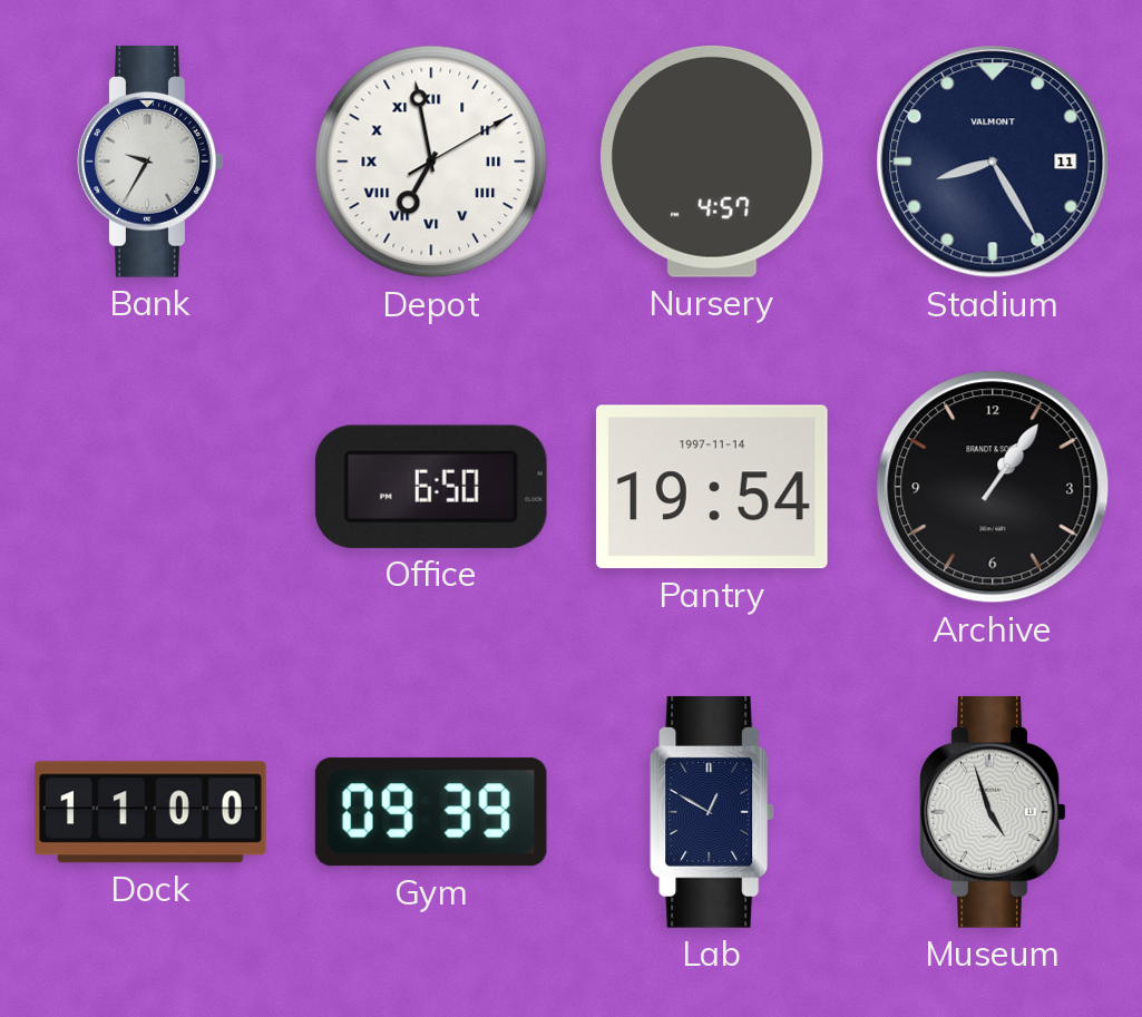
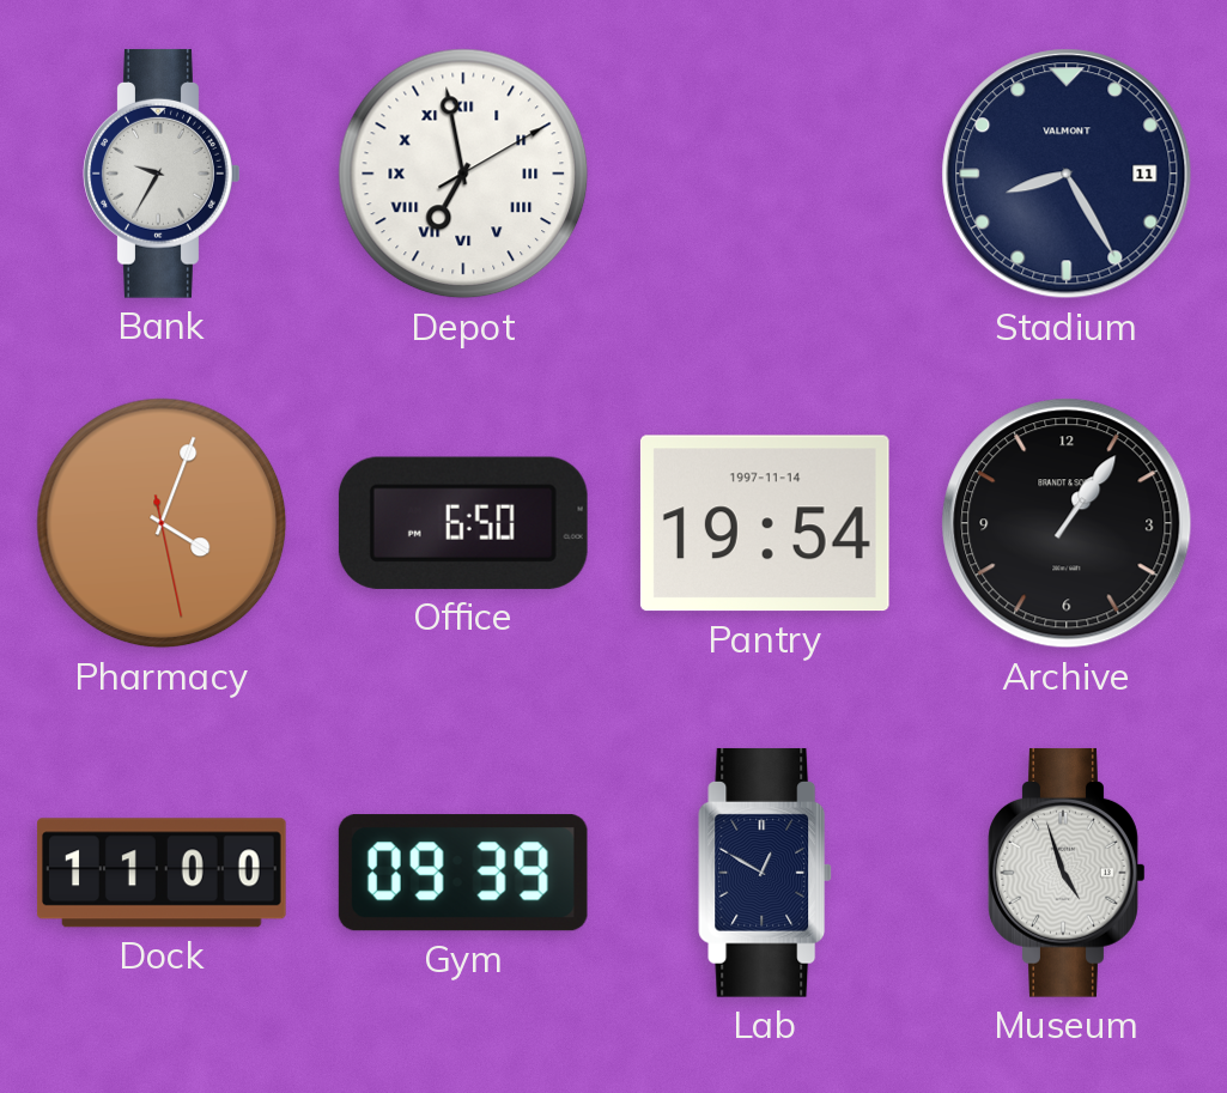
Nursery: 4:57 -> none (712, 162)
Pharmacy: none -> 4:03 (162, 523)
